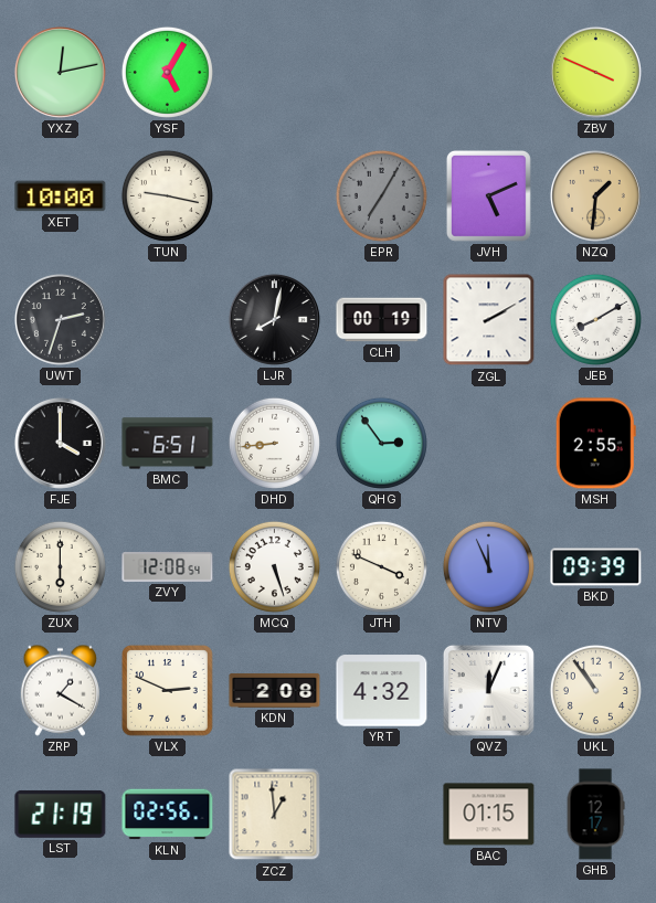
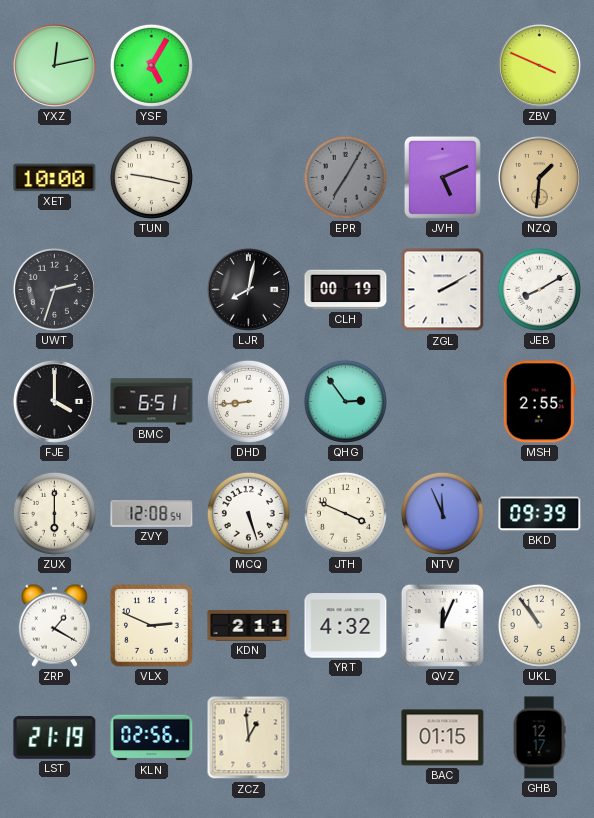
KDN: 2:08 -> 2:11 (249, 625)
